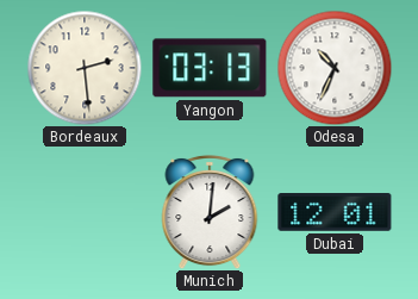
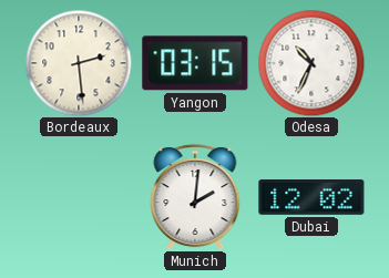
Yangon: 03:13 -> 03:15 (195, 63)
Dubai: 12:01 -> 12:02 (311, 198)
